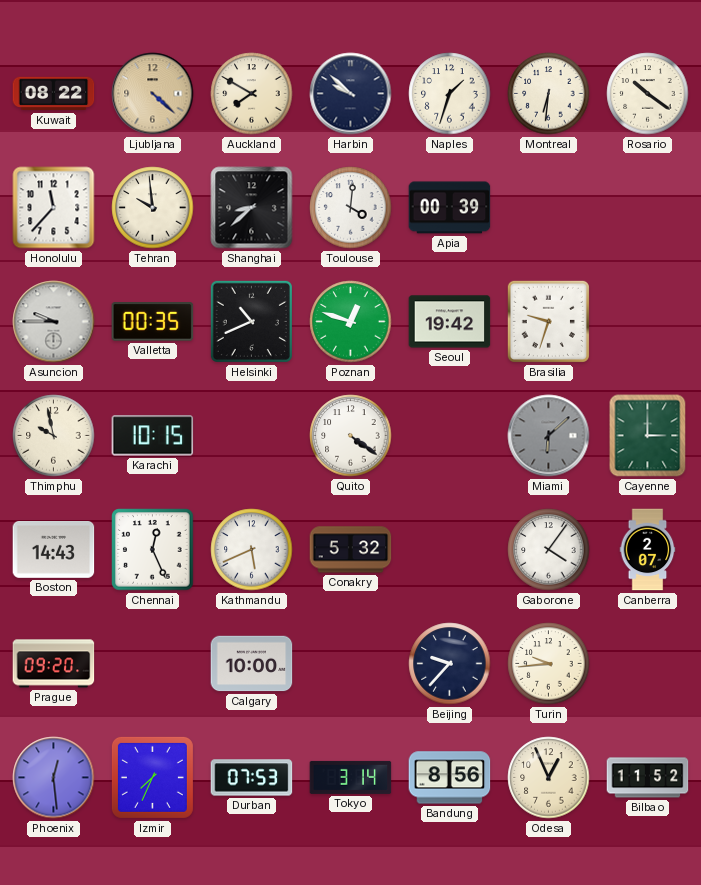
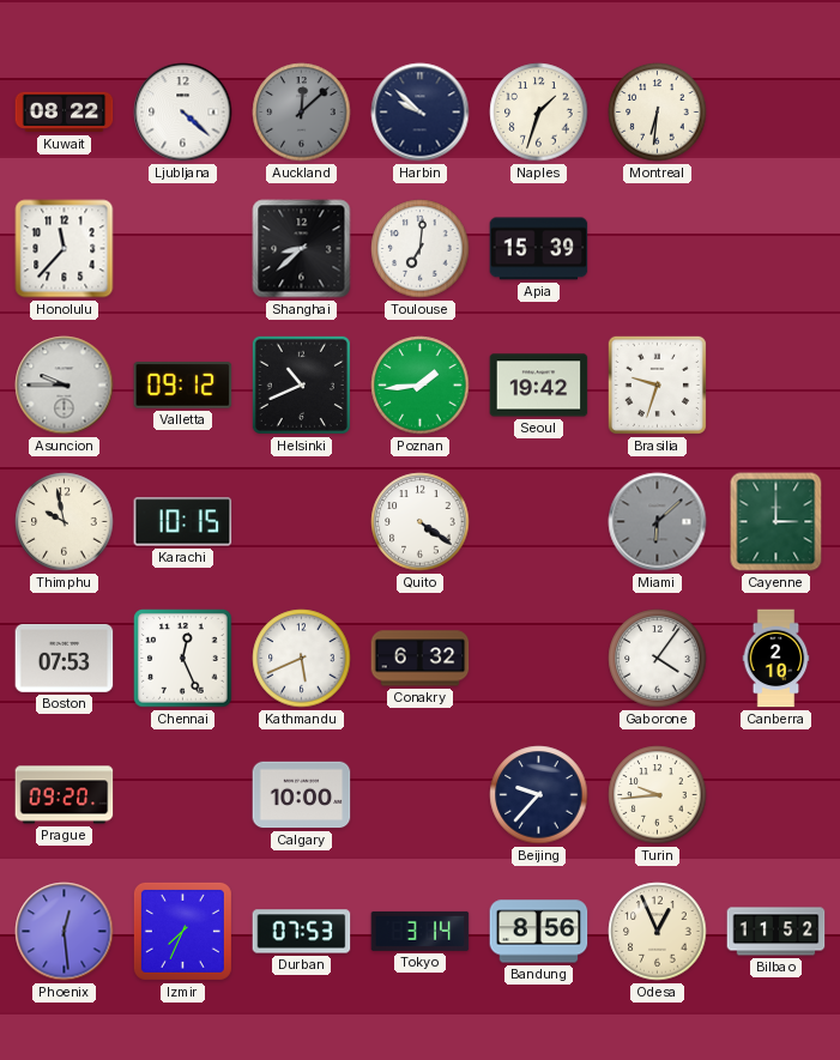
Ljubljana dial: champagne -> white (183, 113)
Auckland: 7:50 -> 12:08 (302, 113)
Auckland dial: cream -> grey (302, 113)
Rosario: 10:21 -> none (648, 94)
Tehran: 9:59 -> none (153, 208)
Toulouse: 4:01 -> 7:01 (421, 249)
Apia: 00:39 -> 15:39 (539, 249)
Valletta: 00:35 -> 09:12 (183, 386)
Poznan: 12:48 -> 1:44 (421, 386)
Boston: 14:43 -> 07:53 (65, 659)
Conakry: 5:32 -> 6:32 (421, 659)
Canberra: 2:07 -> 2:10 (776, 659)
